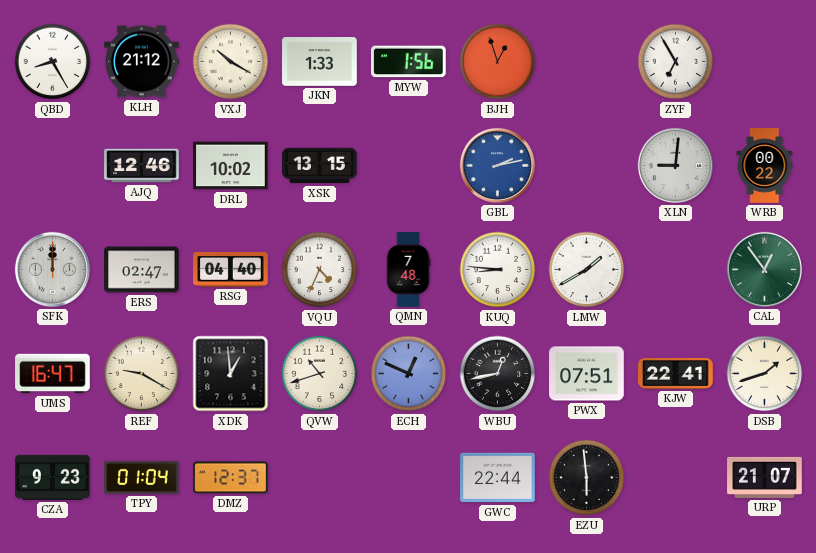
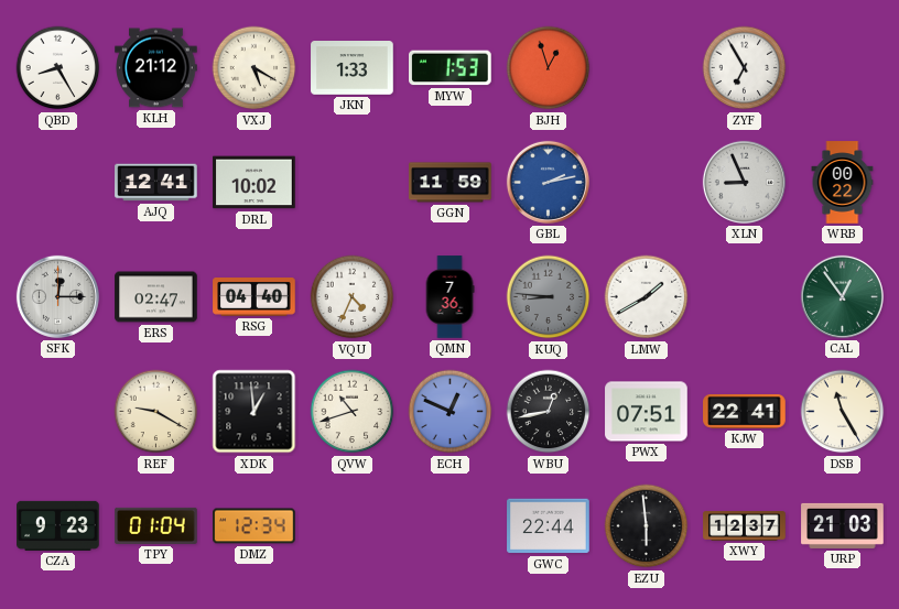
VXJ: 10:20 -> 5:20 (254, 68)
MYW: 1:56 -> 1:53 (451, 68)
AJQ: 12:46 -> 12:41 (156, 183)
XSK: 13:15 -> none (320, 166)
GGN: none -> 11:59 (451, 183)
XLN: 9:01 -> 8:56 (744, 182)
SFK: 12:00 -> 12:15 (57, 296)
QMN: 7:48 -> 7:36 (450, 297)
KUQ dial: white -> grey (549, 297)
UMS: 16:47 -> none (53, 374)
DSB: 1:42 -> 11:25 (843, 412)
DMZ: 12:37 -> 12:34 (254, 526)
XWY: none -> 12:37 (745, 526)
URP: 21:07 -> 21:03 (843, 525)
